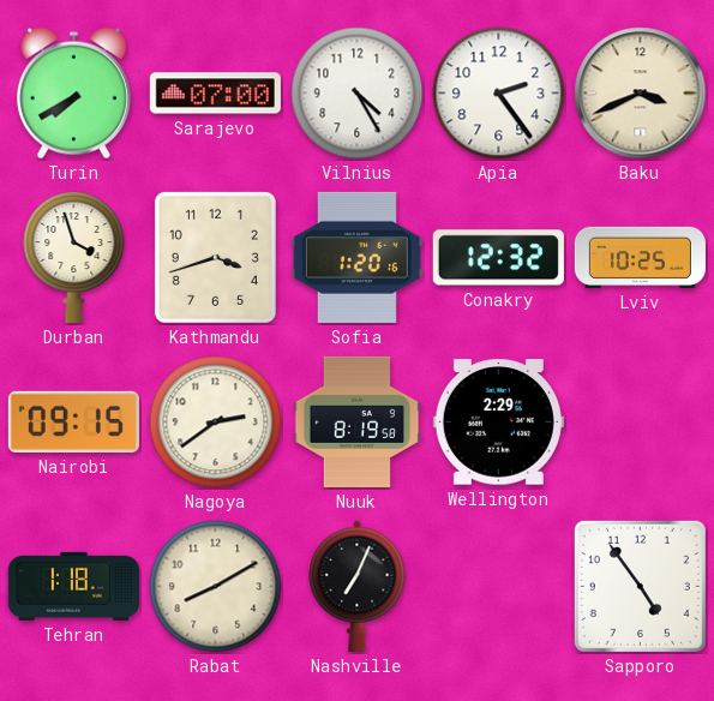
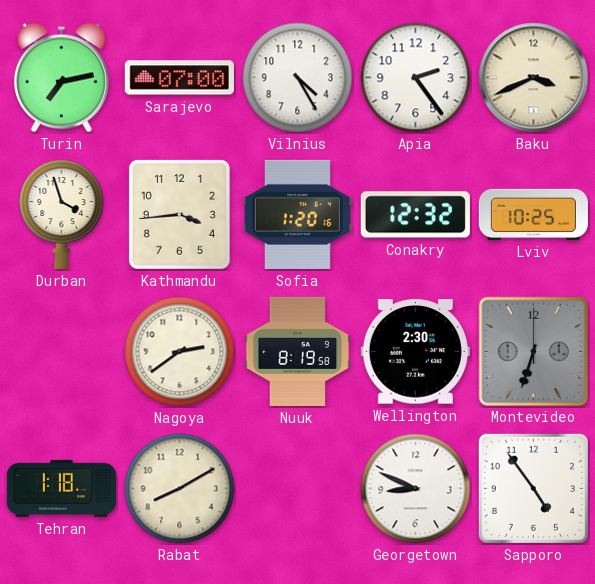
Turin: 7:40 -> 7:13 (61, 78)
Kathmandu: 3:42 -> 3:44 (179, 214)
Nairobi: 09:15 -> none (73, 421)
Wellington: 2:29 -> 2:30 (415, 352)
Montevideo: none -> 6:33 (533, 351)
Nashville: 7:04 -> none (358, 586)
Georgetown: none -> 8:49 (416, 489)
